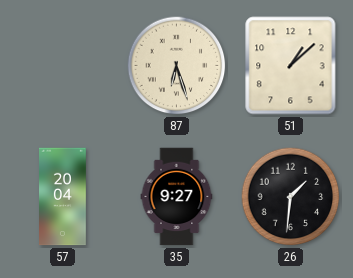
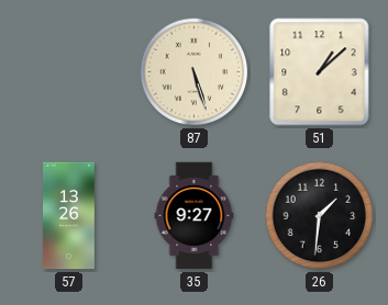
87: 6:27 -> 5:27 (195, 72)
57: 20:04 -> 13:26 (69, 216)
